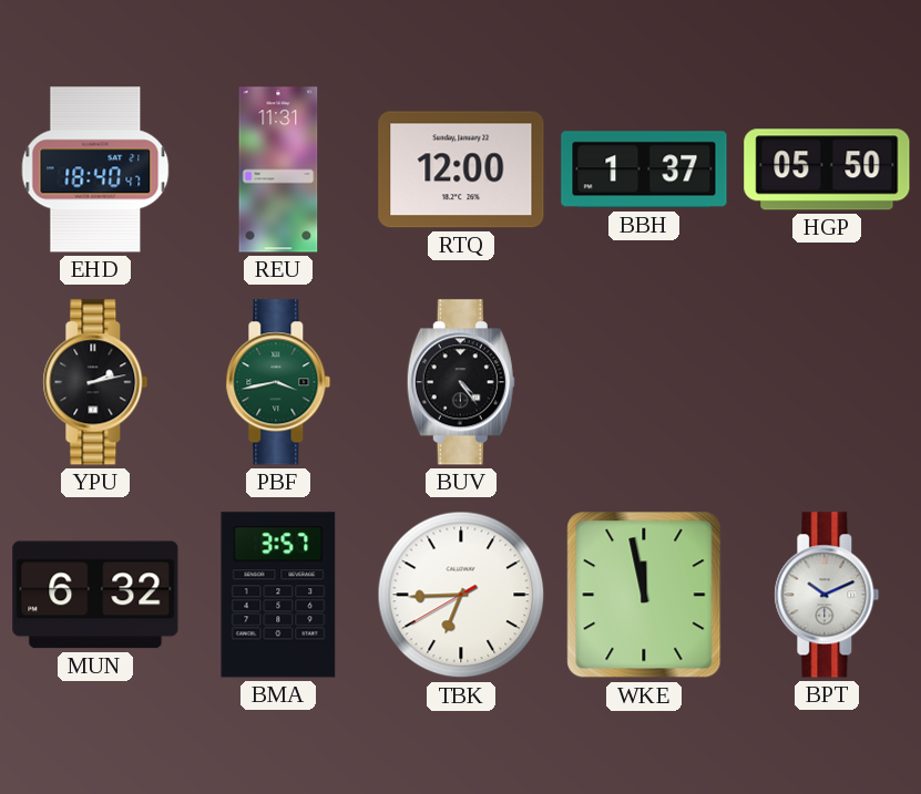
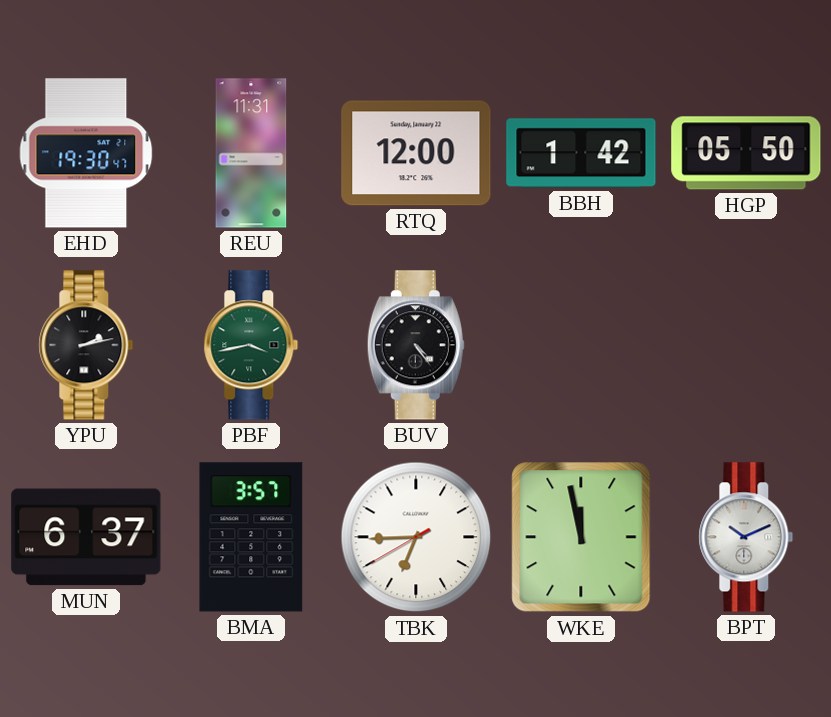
EHD: 18:40 -> 19:30 (86, 153)
BBH: 1:37 -> 1:42 (581, 153)
MUN: 6:32 -> 6:37 (86, 537)
